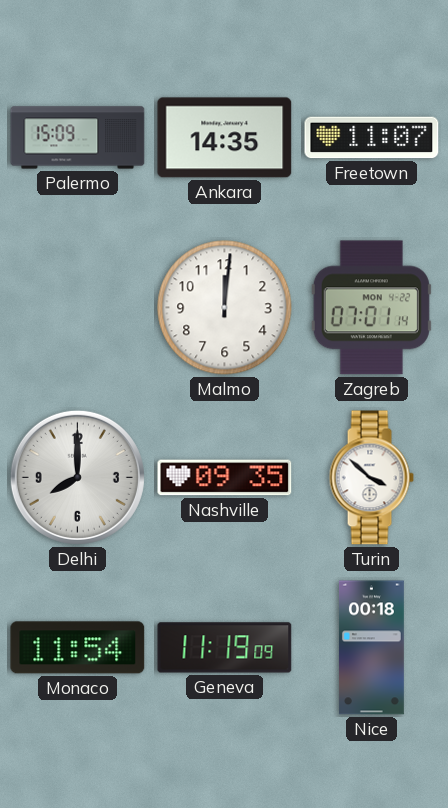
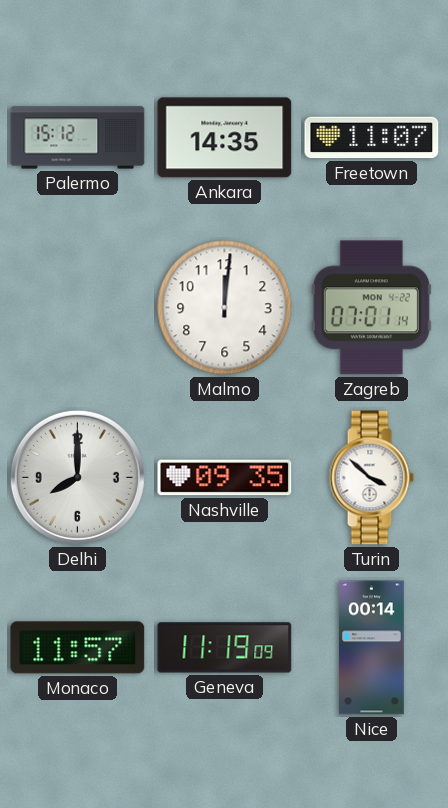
Palermo: 15:09 -> 15:12 (78, 138)
Monaco: 11:54 -> 11:57 (78, 648)
Nice: 00:18 -> 00:14 (371, 648)
